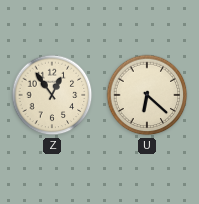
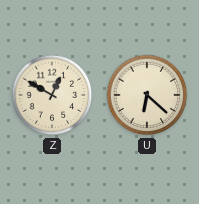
Z: 12:54 -> 12:50 (52, 95)
